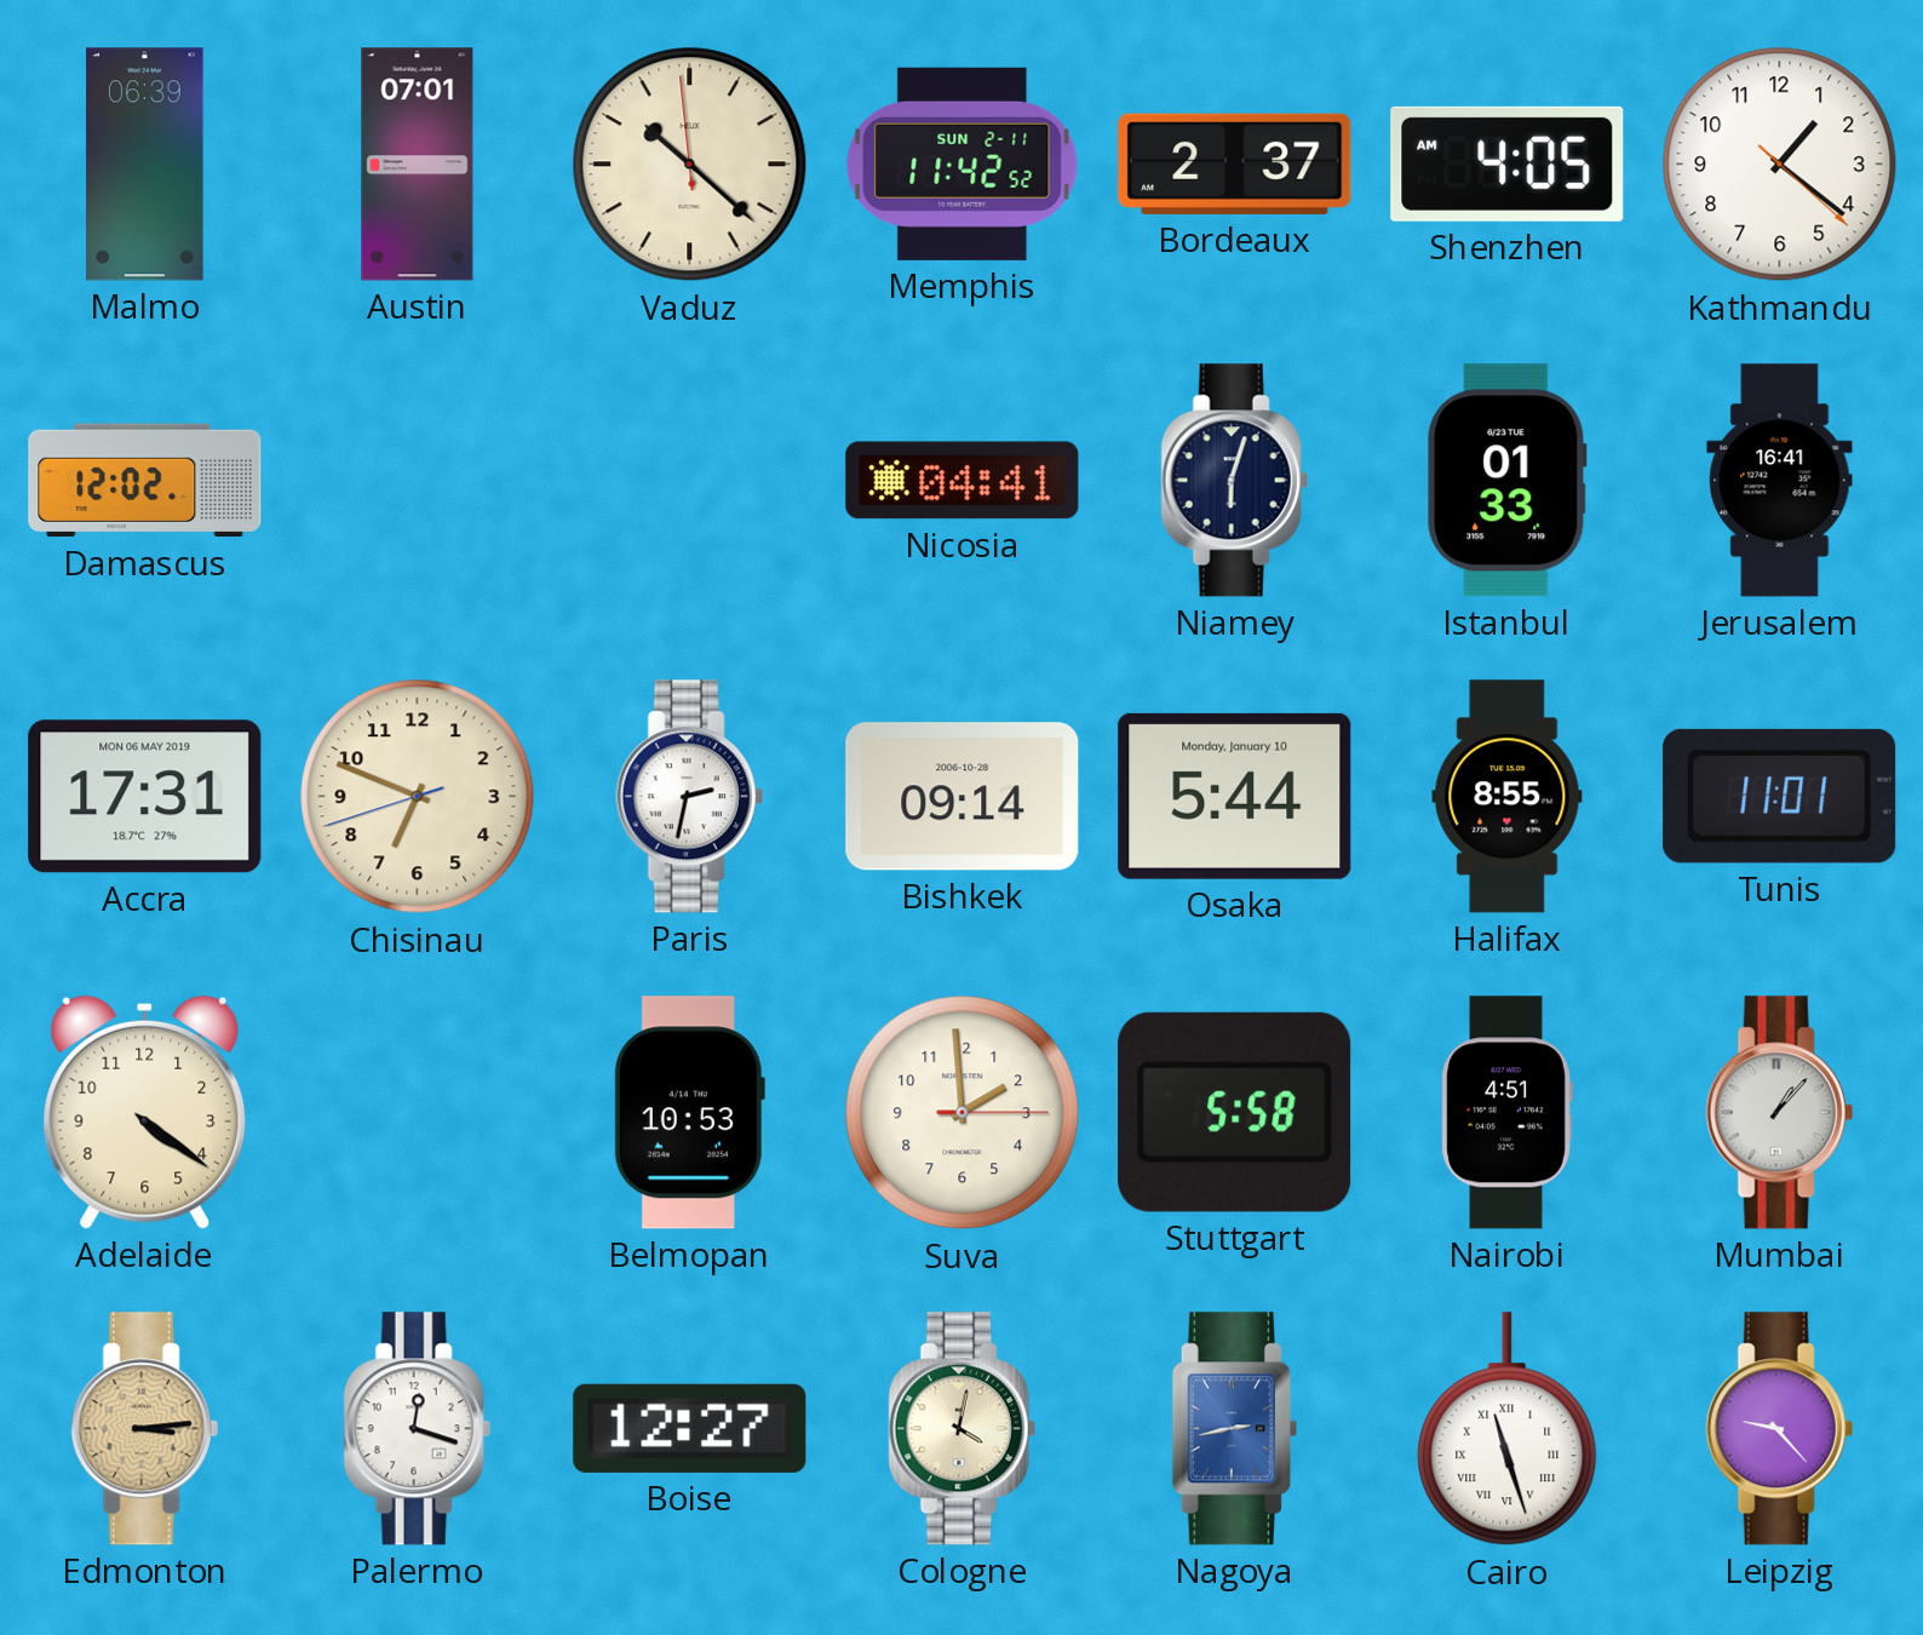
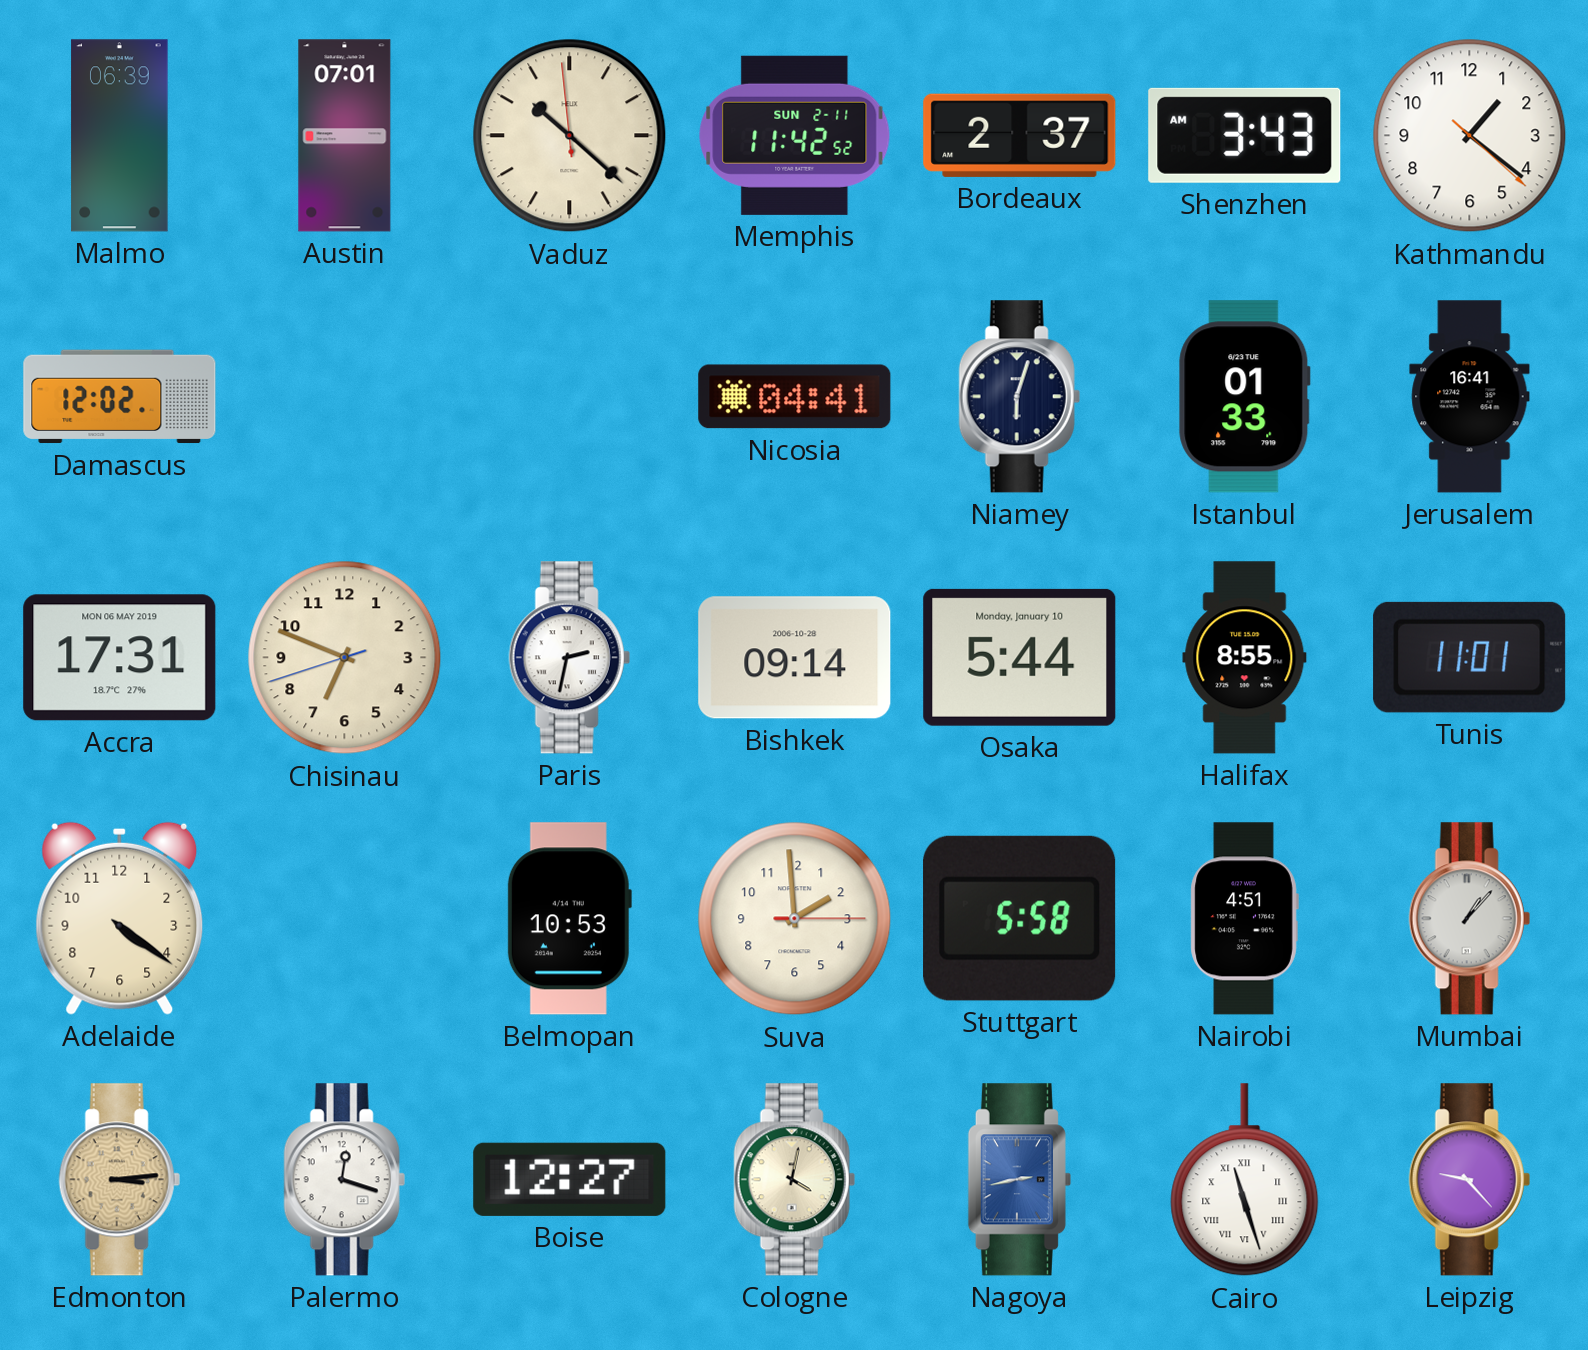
Shenzhen: 4:05 -> 3:43 (1245, 135)
